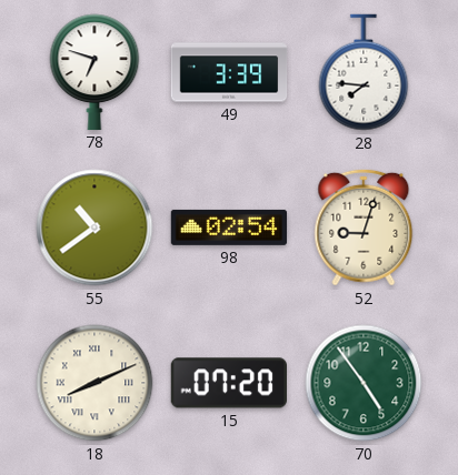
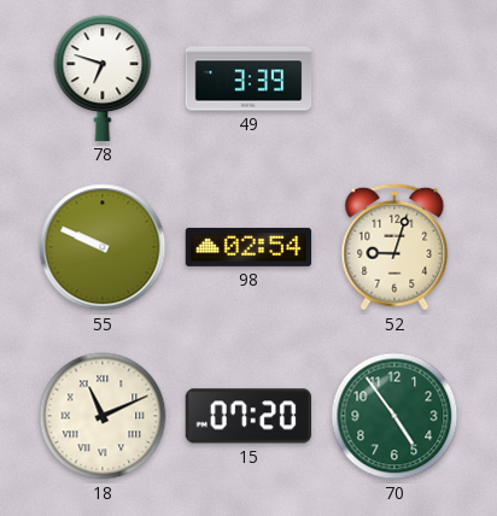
28: 7:46 -> none (364, 72)
55: 10:39 -> 9:49 (103, 247)
18: 8:11 -> 11:11 (103, 416)
